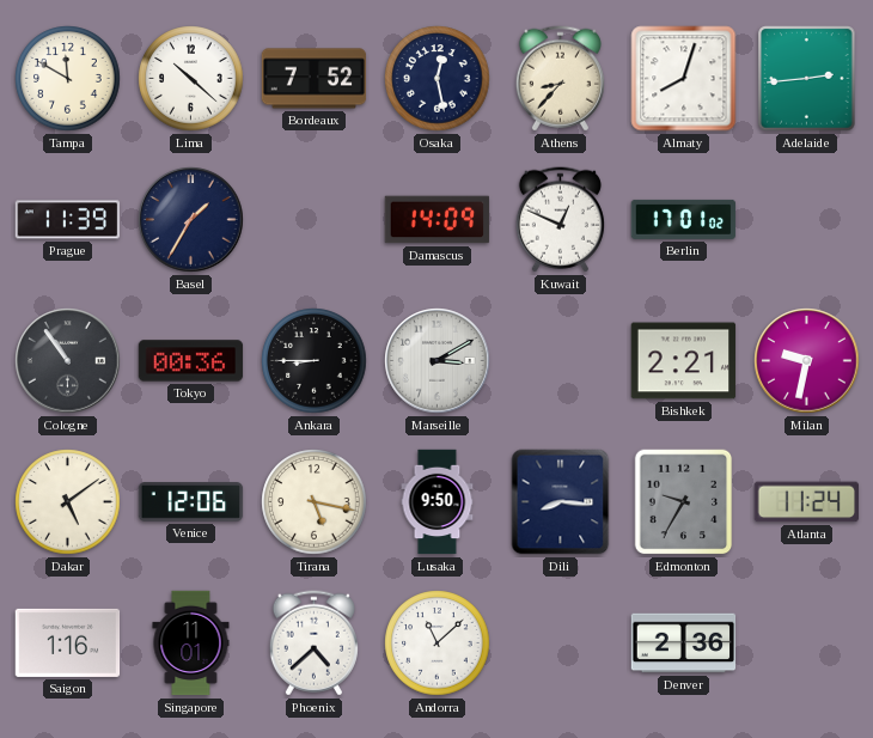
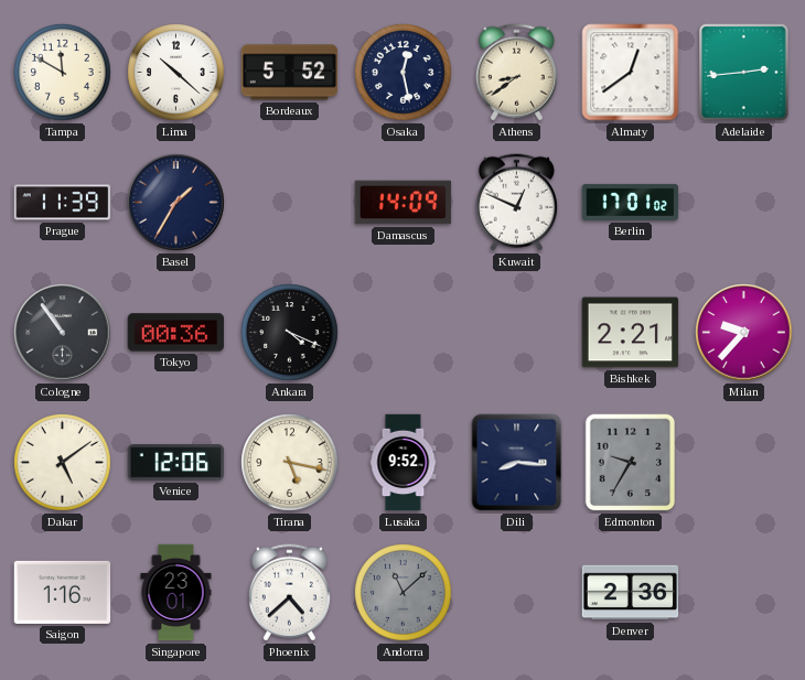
Bordeaux: 7:52 -> 5:52 (290, 73)
Athens: 8:37 -> 8:39 (516, 73)
Almaty: 8:03 -> 12:39 (631, 73)
Ankara: 8:45 -> 4:19 (290, 333)
Marseille: 3:10 -> none (438, 361)
Milan: 9:32 -> 9:37 (744, 333)
Lusaka: 9:50 -> 9:52 (404, 463)
Atlanta: 11:24 -> none (806, 502)
Singapore: 11:01 -> 23:01 (176, 593)
Andorra dial: white -> grey (404, 593)
